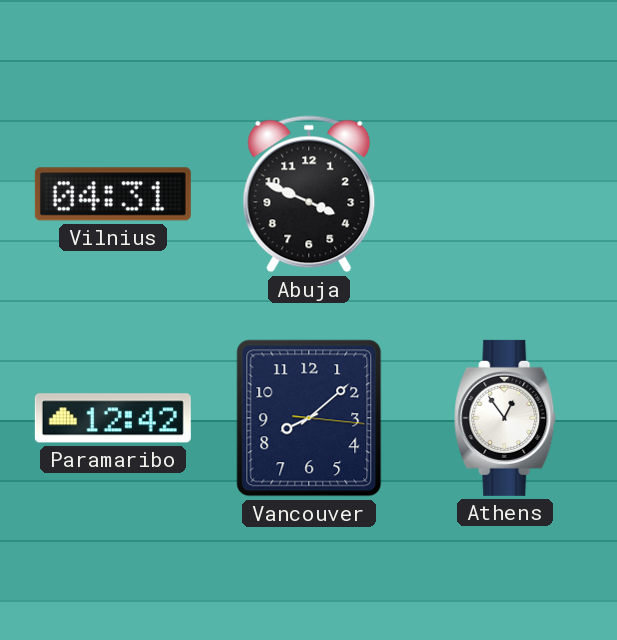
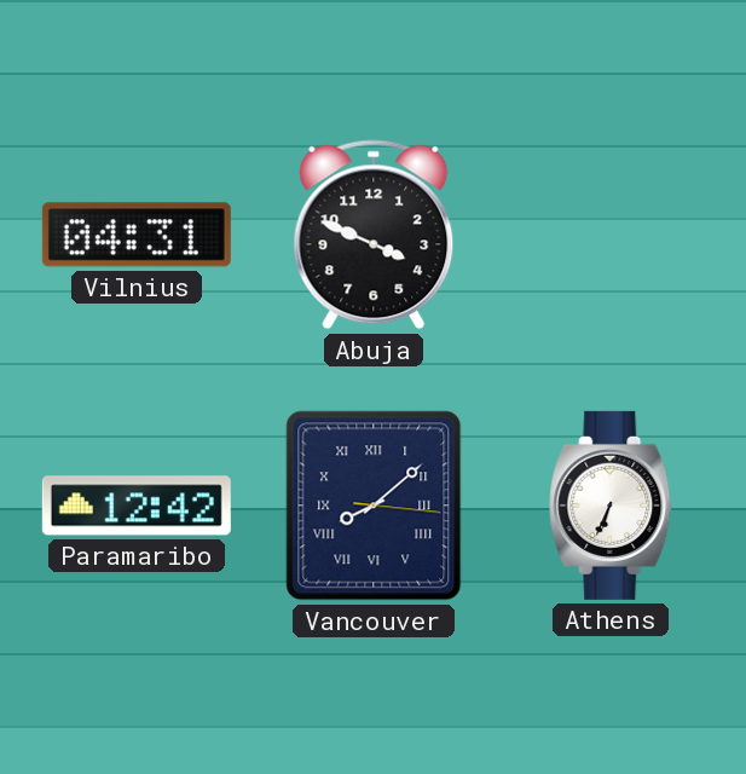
Vancouver numerals: Arabic -> Roman (374, 506)
Athens: 12:54 -> 6:34 (612, 506)
